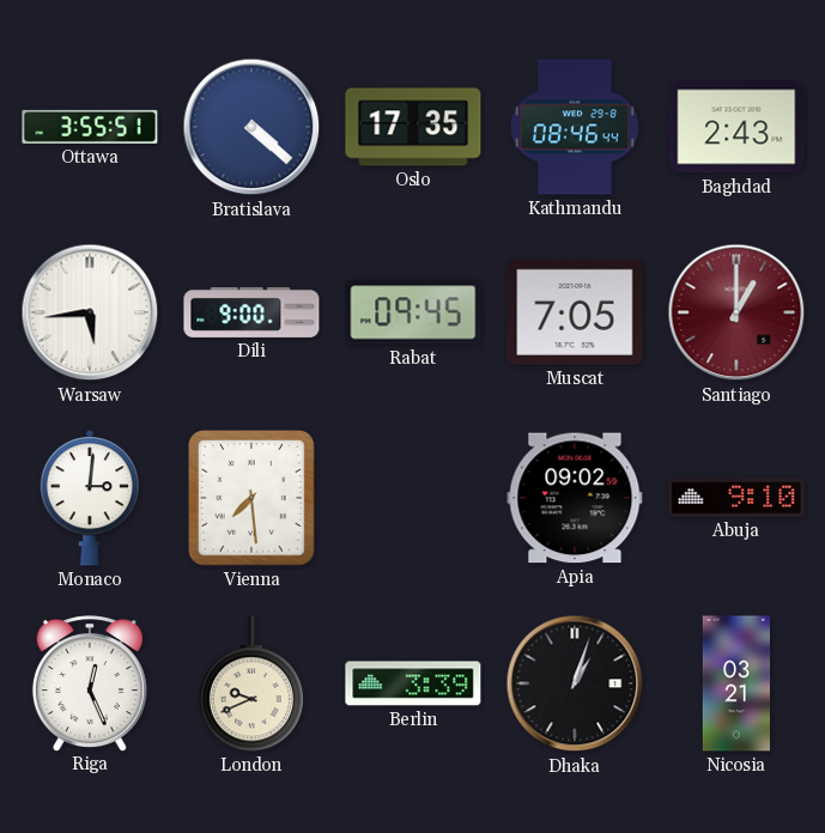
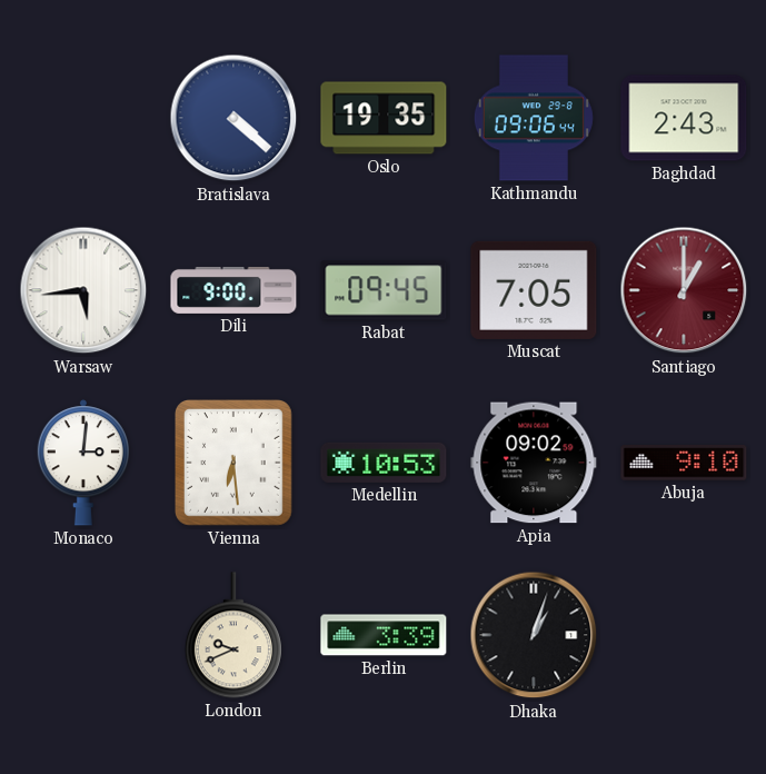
Ottawa: 3:55 -> none (90, 127)
Oslo: 17:35 -> 19:35 (384, 118)
Kathmandu: 08:46 -> 09:06 (534, 118)
Vienna: 7:29 -> 6:29 (233, 464)
Medellin: none -> 10:53 (384, 463)
Riga: 12:26 -> none (90, 683)
Nicosia: 03:21 -> none (735, 683)
